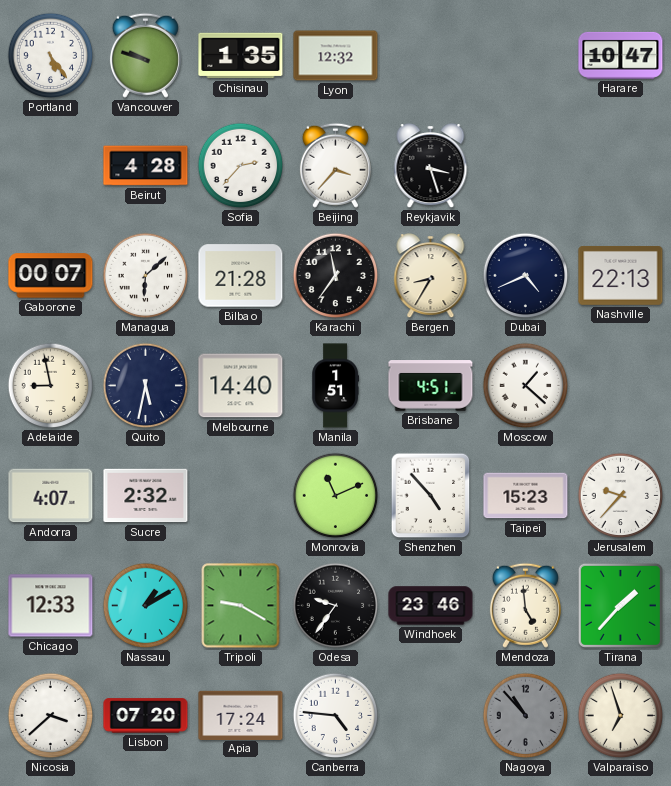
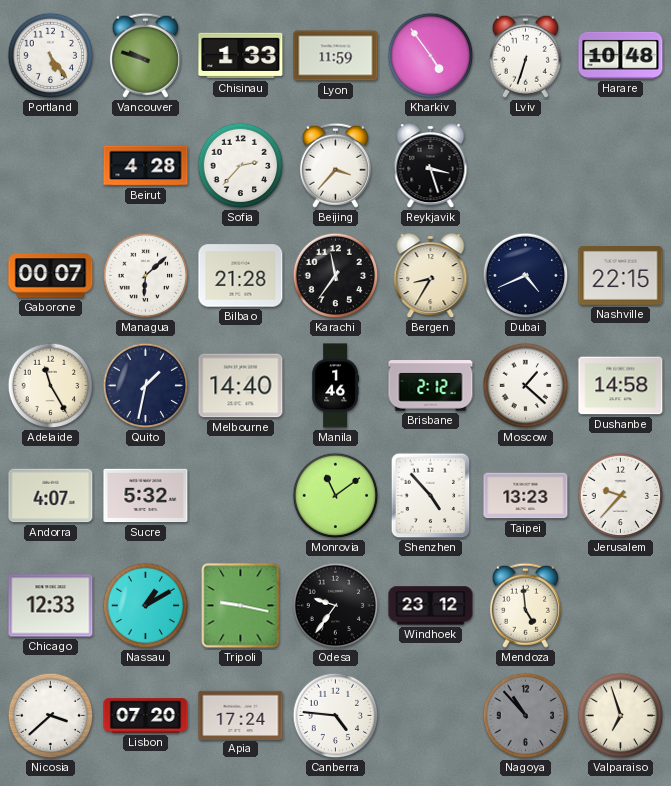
Chisinau: 1:35 -> 1:33 (241, 56)
Lyon: 12:32 -> 11:59 (336, 56)
Kharkiv: none -> 4:54 (431, 56)
Lviv: none -> 6:33 (525, 55)
Harare: 10:47 -> 10:48 (621, 55)
Nashville: 22:13 -> 22:15 (621, 276)
Adelaide: 8:58 -> 11:25 (51, 386)
Quito: 5:32 -> 1:32 (146, 386)
Manila: 1:51 -> 1:46 (335, 386)
Brisbane: 4:51 -> 2:12 (431, 386)
Dushanbe: none -> 14:58 (621, 386)
Sucre: 2:32 -> 5:32 (146, 496)
Monrovia: 11:11 -> 11:09 (336, 496)
Taipei: 15:23 -> 13:23 (526, 496)
Tripoli: 9:20 -> 9:17 (241, 606)
Windhoek: 23:46 -> 23:12 (431, 606)
Tirana: 1:37 -> none (620, 605)
